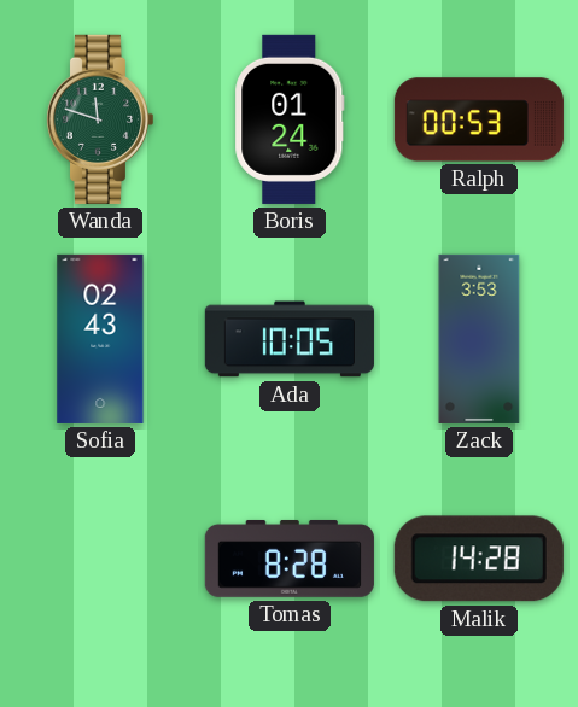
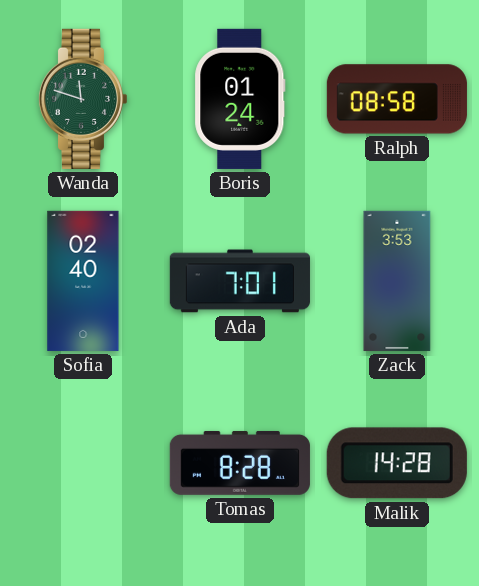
Ralph: 00:53 -> 08:58 (397, 99)
Sofia: 02:43 -> 02:40 (83, 281)
Ada: 10:05 -> 7:01 (240, 281)
